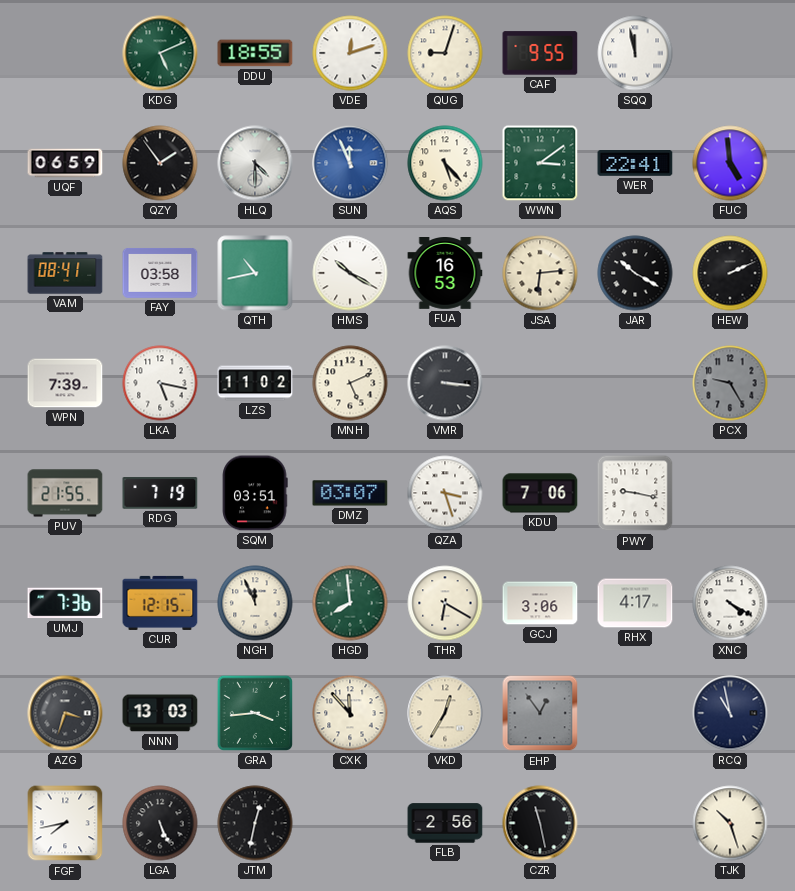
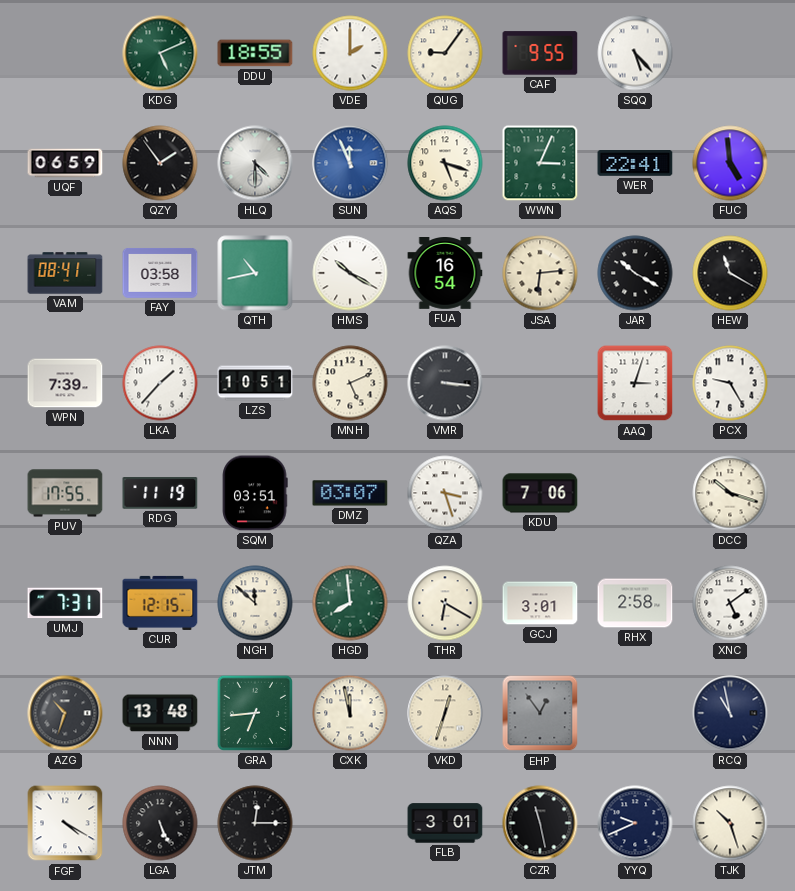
VDE: 12:12 -> 2:00 (350, 53)
QUG: 9:03 -> 9:06 (445, 53)
SQQ: 11:58 -> 5:23 (635, 53)
AQS: 5:23 -> 5:18 (445, 163)
WWN: 3:09 -> 3:04 (540, 163)
FUA: 16:53 -> 16:54 (445, 274)
HEW: 2:11 -> 11:20 (730, 273)
LKA: 5:17 -> 1:37 (160, 383)
LZS: 11:02 -> 10:51 (255, 383)
AAQ: none -> 3:03 (635, 383)
PCX dial: grey -> white (730, 383)
PUV: 21:55 -> 17:55 (65, 493)
RDG: 7:19 -> 11:19 (160, 493)
PWY: 9:17 -> none (635, 493)
DCC: none -> 10:18 (730, 493)
UMJ: 7:36 -> 7:31 (65, 603)
NGH: 11:56 -> 11:52 (255, 603)
GCJ: 3:06 -> 3:01 (540, 603)
RHX: 4:17 -> 2:58 (635, 603)
XNC: 4:20 -> 5:09 (730, 603)
AZG: 3:33 -> 10:33 (65, 713)
NNN: 13:03 -> 13:48 (160, 713)
GRA: 3:44 -> 6:44 (255, 713)
CXK: 11:53 -> 11:58 (350, 713)
VKD: 12:35 -> 12:33 (445, 713)
FGF: 7:43 -> 4:20 (65, 823)
JTM: 12:32 -> 12:15 (255, 823)
FLB: 2:56 -> 3:01 (445, 823)
YYQ: none -> 9:41 (635, 823)
